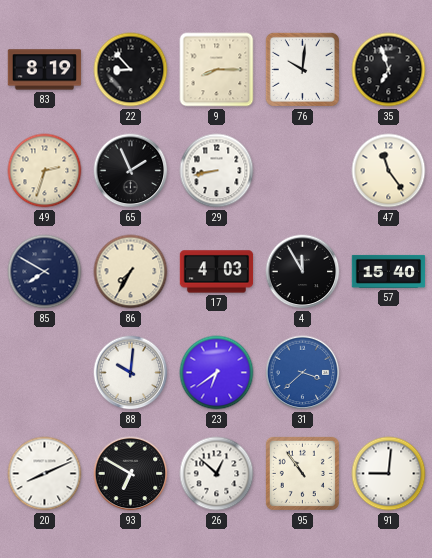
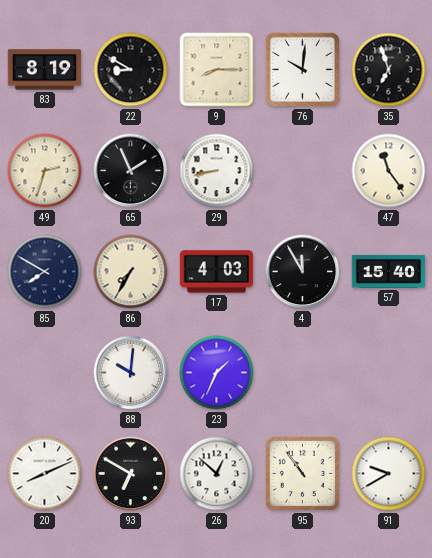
22: 8:53 -> 8:50 (131, 70)
23: 6:39 -> 1:34 (217, 373)
31: 3:38 -> none (303, 373)
91: 9:01 -> 9:40 (389, 474)
